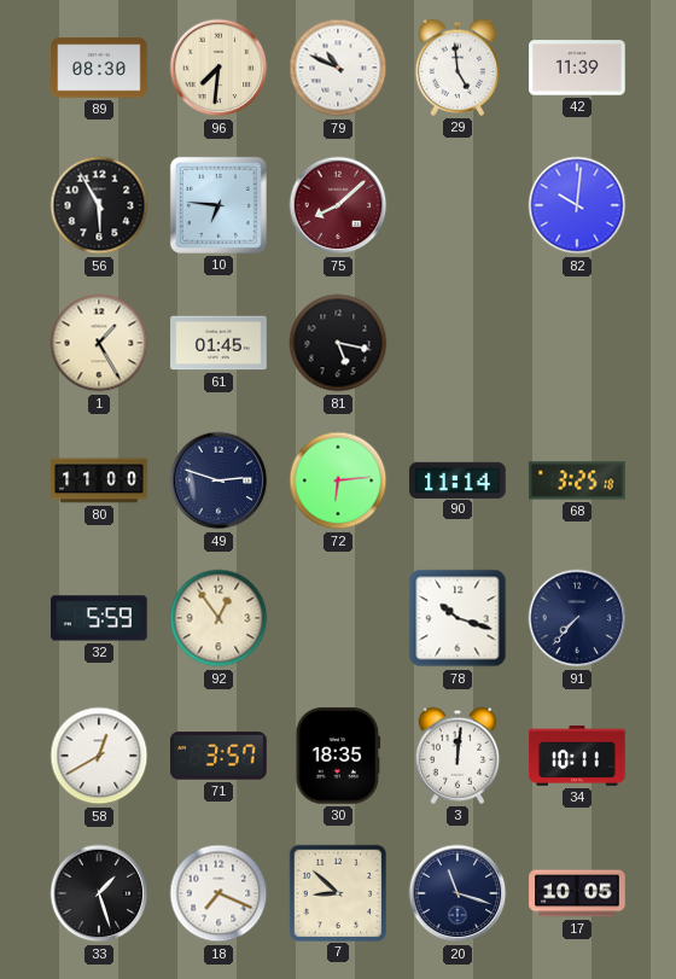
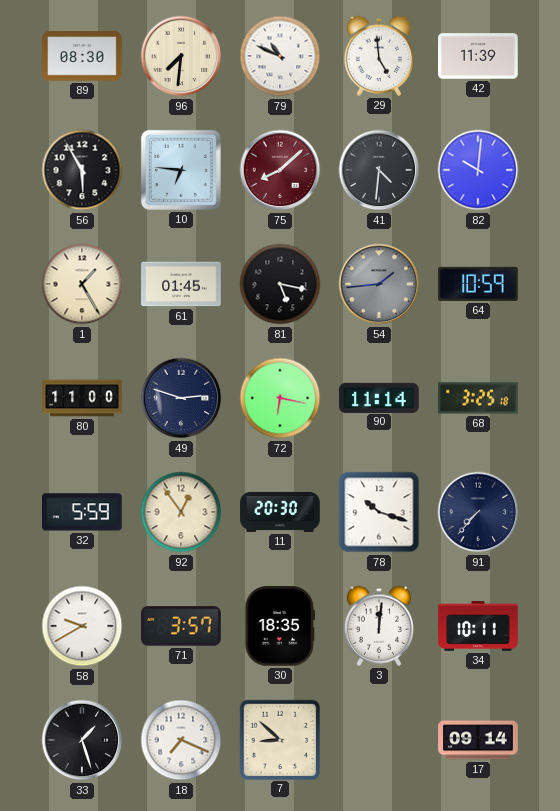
41: none -> 4:31 (379, 170)
54: none -> 1:44 (379, 284)
64: none -> 10:59 (478, 284)
72: 6:14 -> 6:17 (280, 398)
11: none -> 20:30 (280, 512)
58: 12:40 -> 9:40 (82, 626)
20: 11:18 -> none (458, 893)
17: 10:05 -> 09:14 (478, 740)
